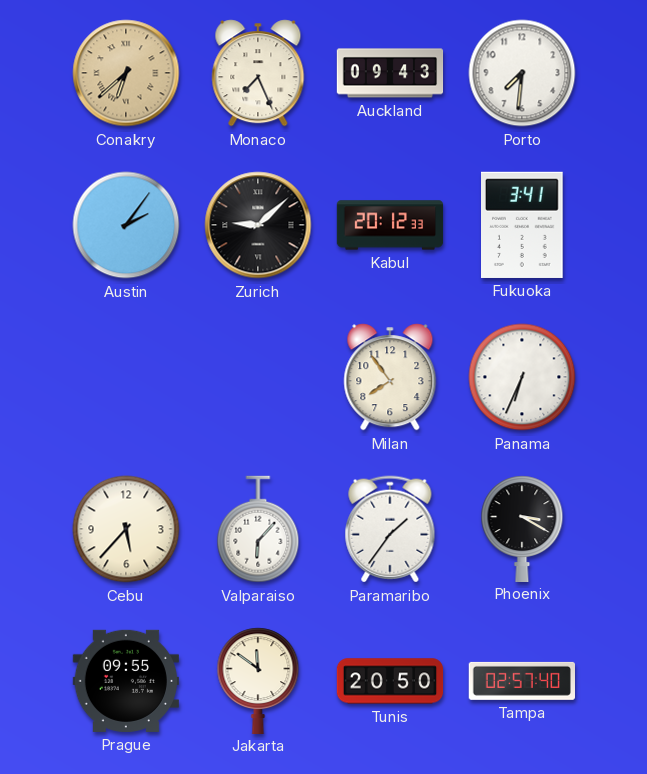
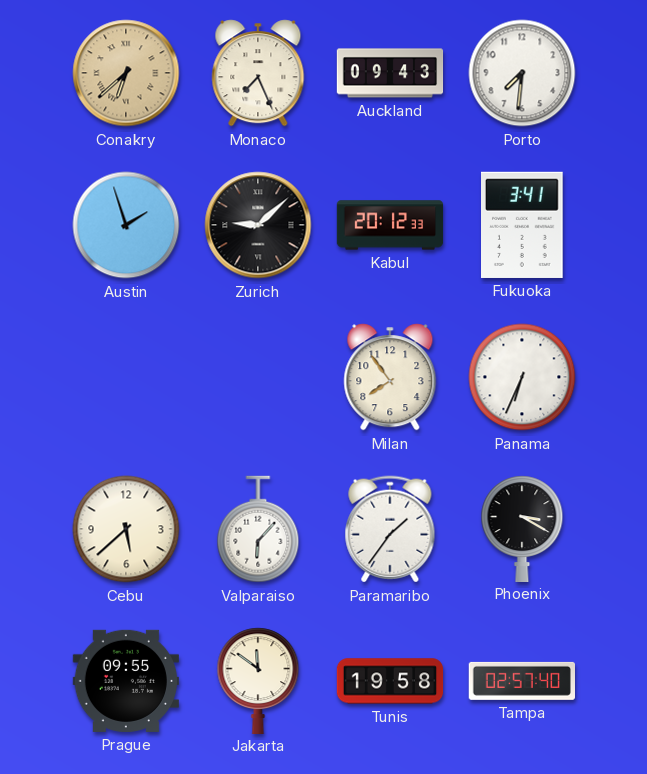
Austin: 2:06 -> 1:57 (126, 225)
Cebu: 5:37 -> 5:38 (126, 529)
Tunis: 20:50 -> 19:58 (390, 681)
